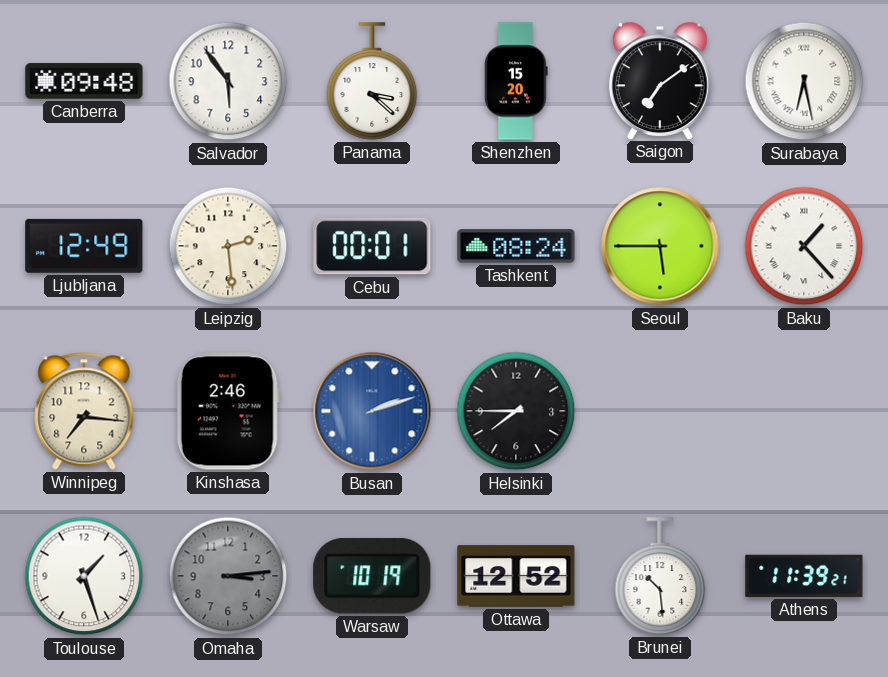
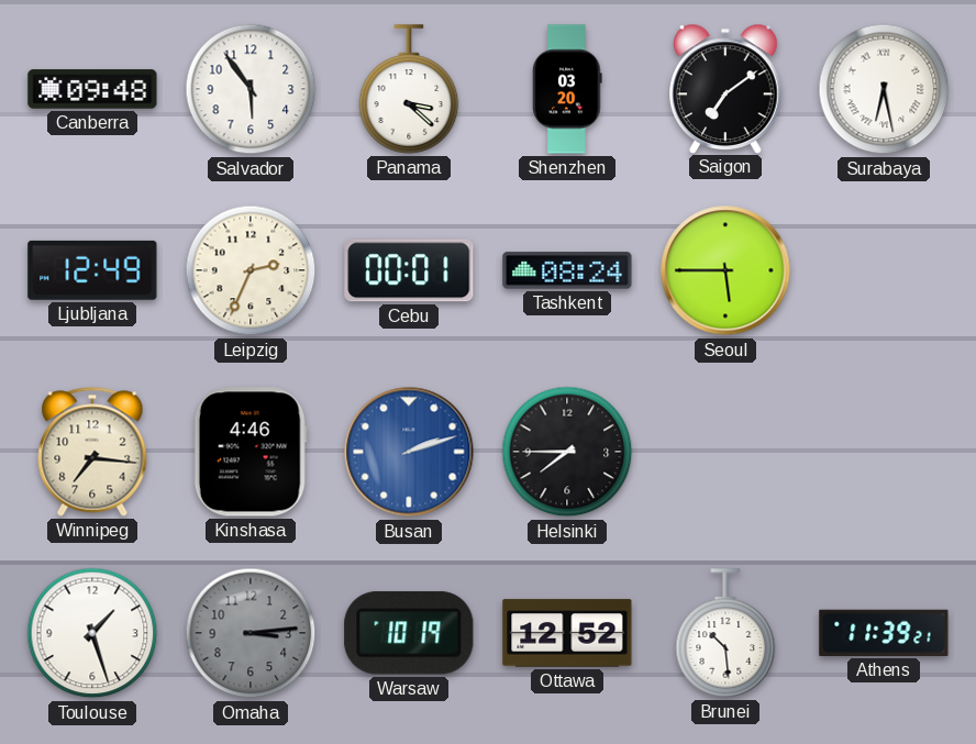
Shenzhen: 15:20 -> 03:20 (567, 89)
Leipzig: 2:29 -> 2:34 (251, 270)
Baku: 1:23 -> none (804, 246)
Kinshasa: 2:46 -> 4:46 (251, 452)
